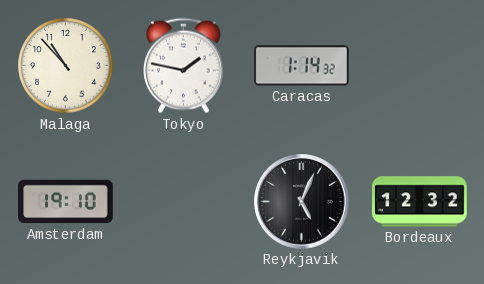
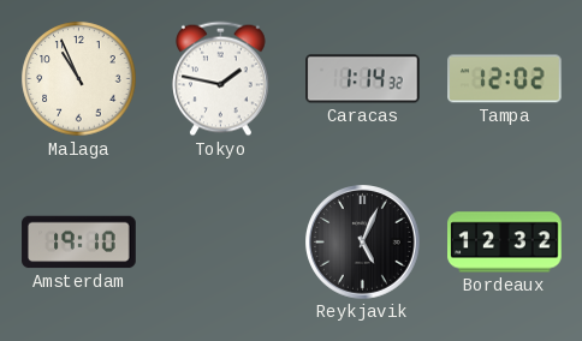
Malaga: 10:53 -> 10:56 (79, 79)
Tampa: none -> 12:02 (505, 79)
